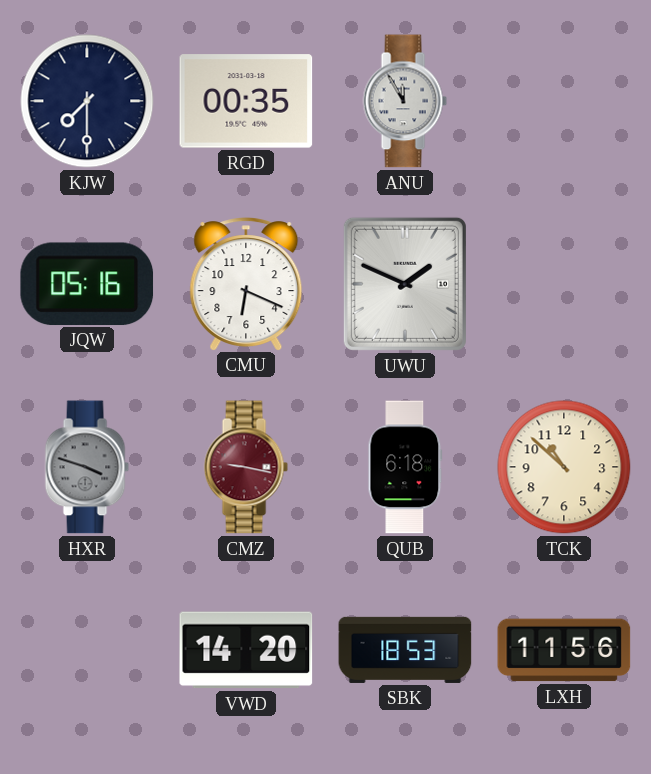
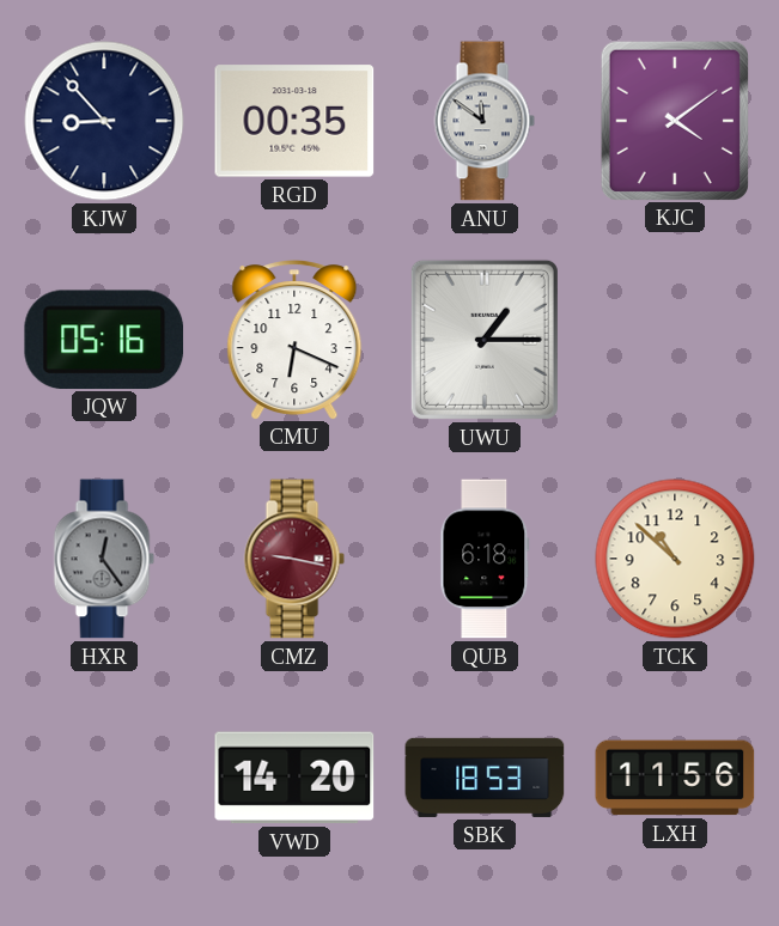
KJW: 7:30 -> 8:53 (104, 121)
ANU: 11:55 -> 11:51 (485, 121)
KJC: none -> 4:09 (674, 120)
UWU: 1:49 -> 1:15 (485, 340)
HXR: 3:48 -> 12:24 (104, 559)
